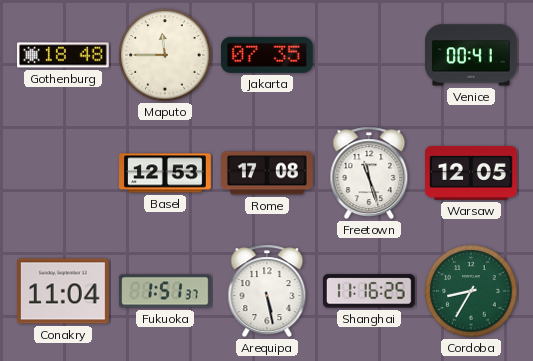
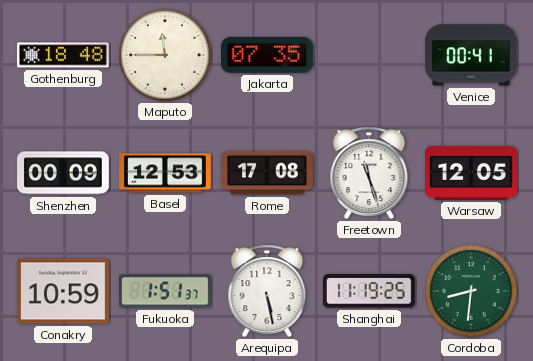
Shenzhen: none -> 00:09 (64, 173)
Conakry: 11:04 -> 10:59 (63, 291)
Shanghai: 11:16 -> 11:19 (369, 291)
Cordoba: 8:35 -> 8:31 (471, 291)
